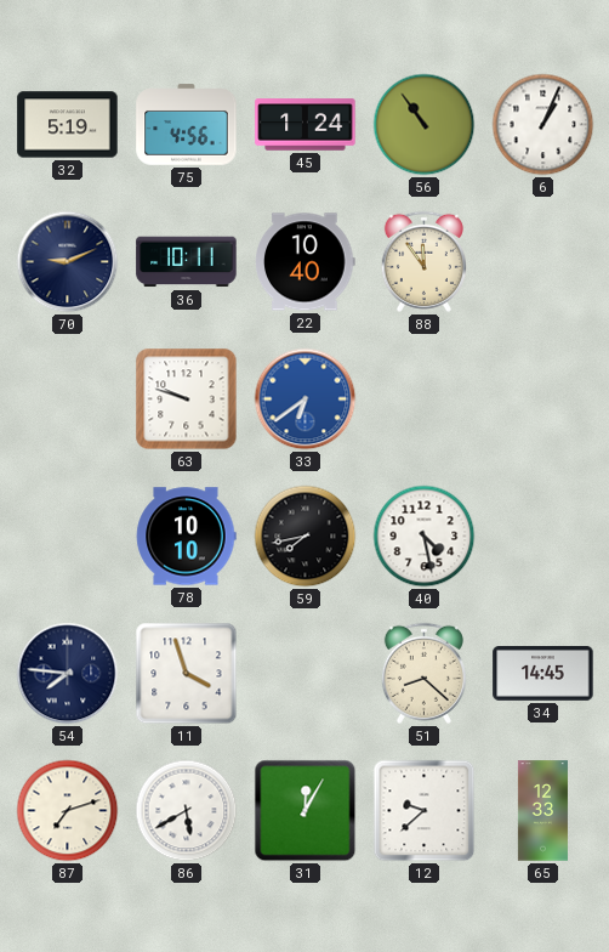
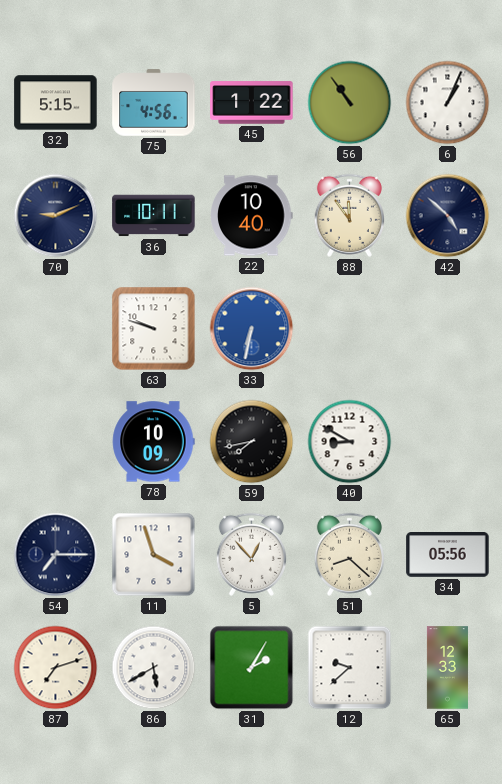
32: 5:19 -> 5:15 (56, 103)
45: 1:24 -> 1:22 (252, 103)
42: none -> 4:52 (448, 216)
33: 6:39 -> 6:32 (252, 329)
78: 10:10 -> 10:09 (153, 442)
40: 4:28 -> 8:50 (350, 442)
54: 7:46 -> 7:15 (56, 555)
5: none -> 12:53 (251, 554)
34: 14:45 -> 05:56 (448, 555)
31: 12:05 -> 2:05 (252, 668)
